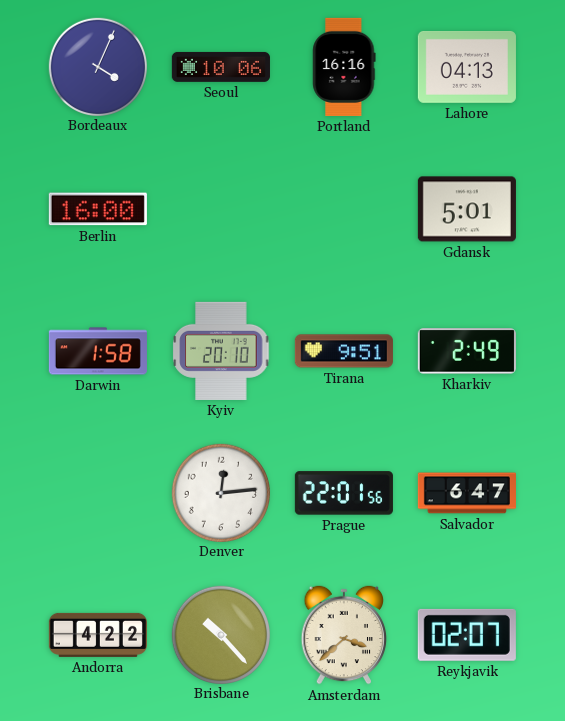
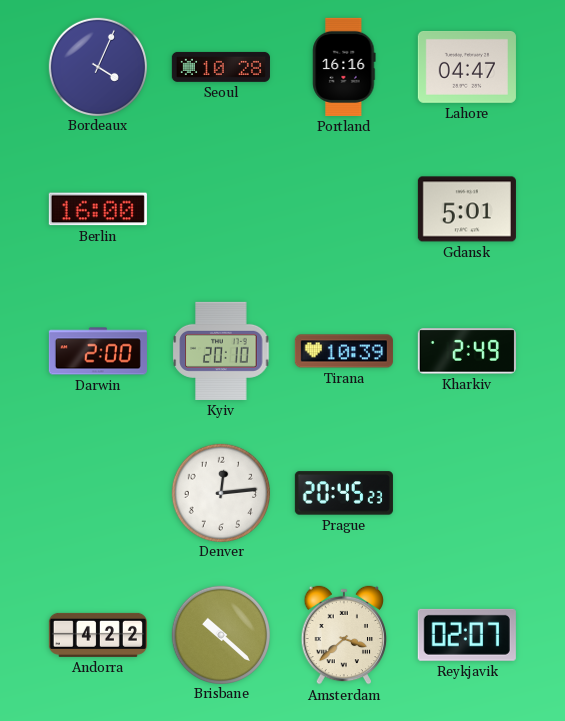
Seoul: 10:06 -> 10:28 (221, 67)
Lahore: 04:13 -> 04:47 (467, 67)
Darwin: 1:58 -> 2:00 (98, 351)
Tirana: 9:51 -> 10:39 (344, 351)
Prague: 22:01 -> 20:45 (344, 493)
Salvador: 6:47 -> none (467, 493)
Brisbane: 10:23 -> 10:22 (220, 634)
